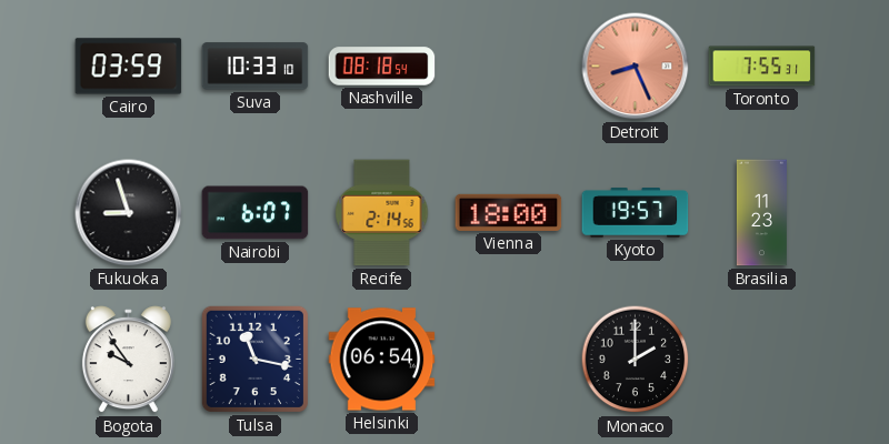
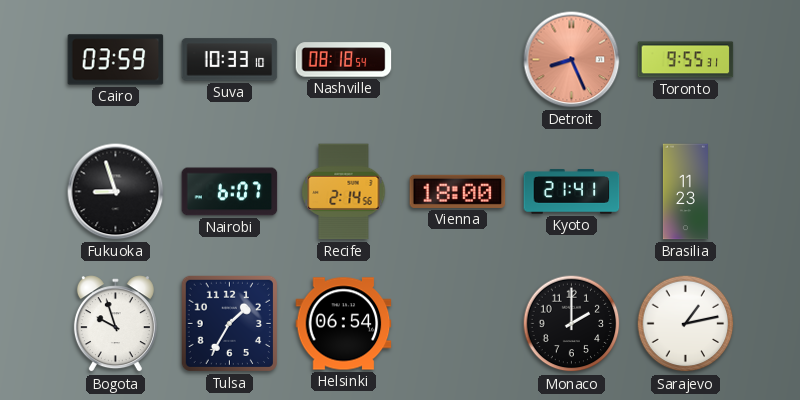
Toronto: 7:55 -> 9:55 (686, 60)
Kyoto: 19:57 -> 21:41 (572, 192)
Bogota: 9:54 -> 9:57 (115, 324)
Tulsa: 11:17 -> 1:35 (229, 323)
Sarajevo: none -> 1:13 (686, 324)
